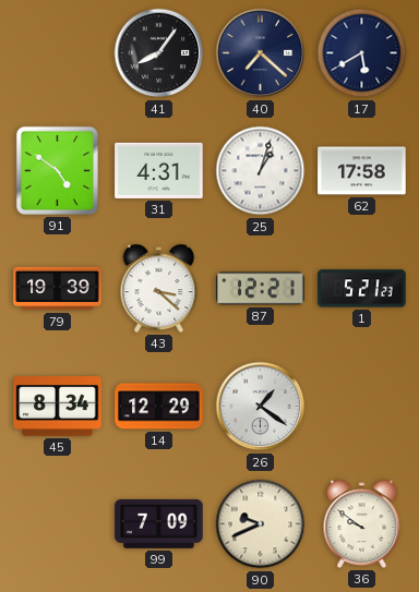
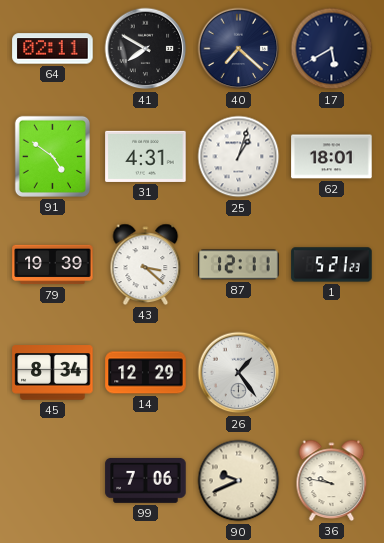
64: none -> 02:11 (53, 49)
41: 8:06 -> 7:50 (146, 49)
62: 17:58 -> 18:01 (332, 157)
87: 12:21 -> 12:11 (239, 265)
26: 1:21 -> 1:24 (239, 373)
99: 7:09 -> 7:06 (146, 480)
36: 9:51 -> 9:47 (332, 480)
